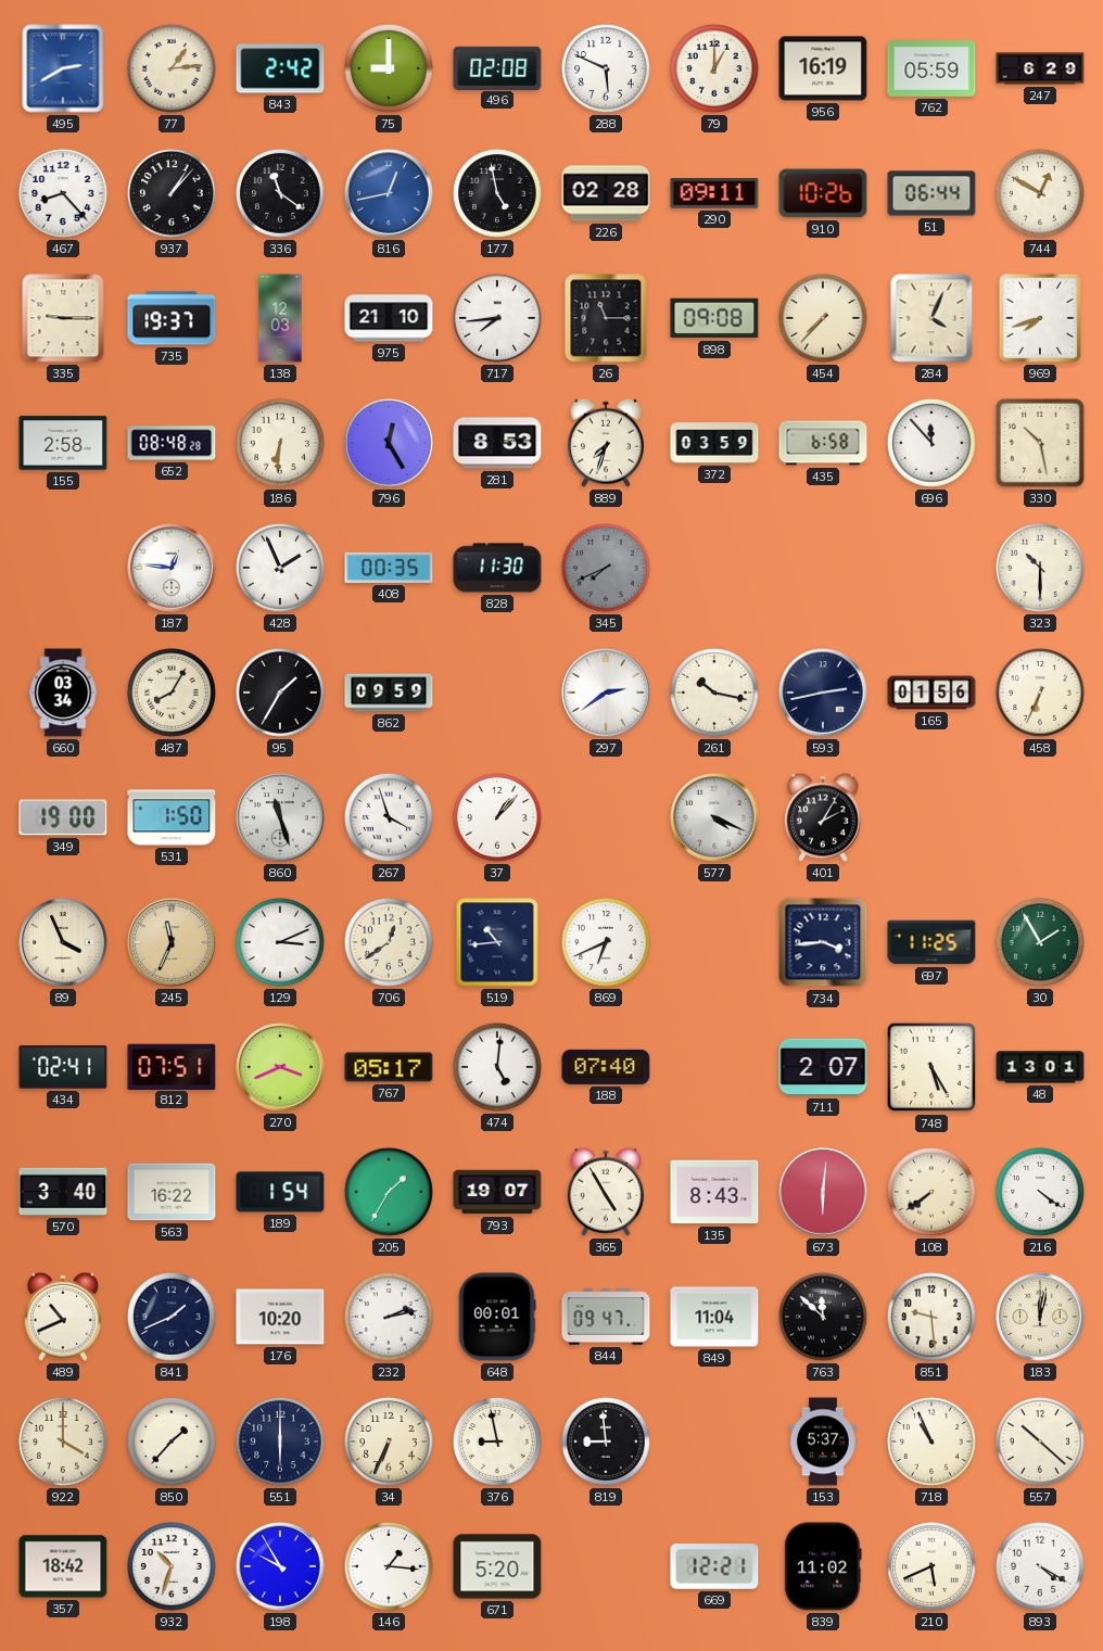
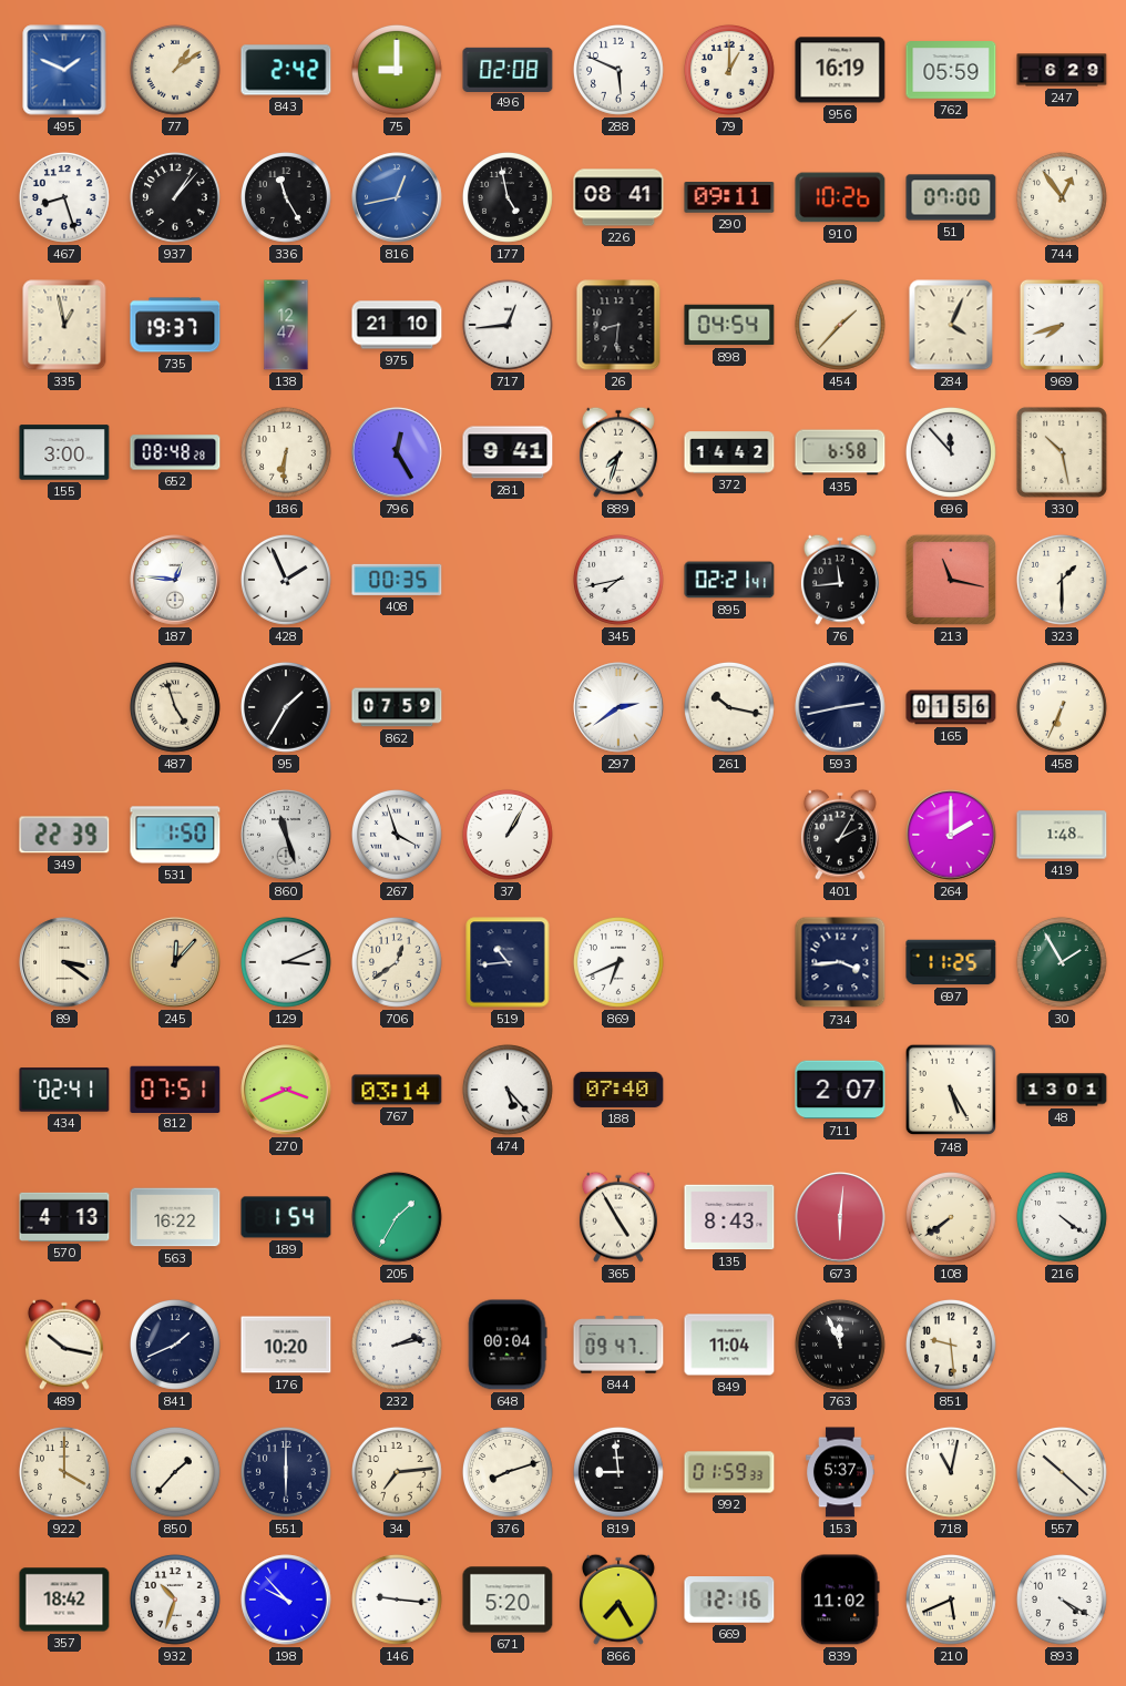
495: 2:40 -> 1:49 (64, 70)
77: 1:14 -> 1:09 (175, 70)
467: 8:23 -> 8:27 (64, 197)
336: 11:21 -> 11:25 (286, 197)
226: 02:28 -> 08:41 (618, 197)
51: 06:44 -> 07:00 (951, 197)
744: 12:50 -> 12:54 (1062, 197)
335: 9:15 -> 12:58 (64, 325)
138: 12:03 -> 12:47 (286, 325)
717: 7:44 -> 12:44 (508, 325)
26: 11:15 -> 8:31 (618, 325)
898: 09:08 -> 04:54 (729, 325)
454: 7:37 -> 1:37 (840, 325)
155: 2:58 -> 3:00 (64, 452)
281: 8:53 -> 9:41 (508, 452)
372: 03:59 -> 14:42 (729, 452)
828: 11:30 -> none (497, 568)
345: 7:41 -> 7:43 (618, 580)
345 dial: grey -> white (618, 580)
895: none -> 02:21 (729, 580)
76: none -> 11:44 (840, 580)
213: none -> 11:17 (951, 580)
323: 10:30 -> 1:30 (1062, 580)
660: 03:34 -> none (63, 693)
487: 8:05 -> 4:57 (175, 707)
862: 09:59 -> 07:59 (397, 707)
349: 19:00 -> 22:39 (64, 835)
37: 1:07 -> 1:05 (508, 835)
577: 4:19 -> none (714, 817)
264: none -> 2:00 (951, 835)
419: none -> 1:48 (1062, 835)
89: 3:56 -> 3:21 (64, 962)
245: 11:34 -> 12:07 (175, 962)
767: 05:17 -> 03:14 (397, 1090)
474: 5:01 -> 5:23 (508, 1090)
570: 3:40 -> 4:13 (64, 1217)
793: 19:07 -> none (497, 1192)
489: 10:41 -> 10:17 (64, 1345)
648: 00:01 -> 00:04 (508, 1345)
763: 11:52 -> 11:56 (840, 1345)
183: 12:02 -> none (1040, 1317)
34: 6:34 -> 7:14 (397, 1472)
376: 8:58 -> 8:12 (508, 1472)
992: none -> 01:59 (729, 1472)
718: 10:56 -> 11:02 (951, 1472)
198: 9:55 -> 9:53 (286, 1600)
146: 1:16 -> 9:16 (397, 1600)
866: none -> 7:25 (618, 1600)
669: 12:21 -> 12:16 (729, 1601)
